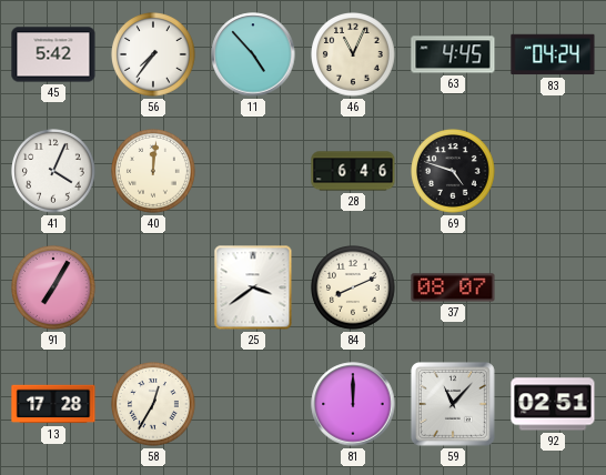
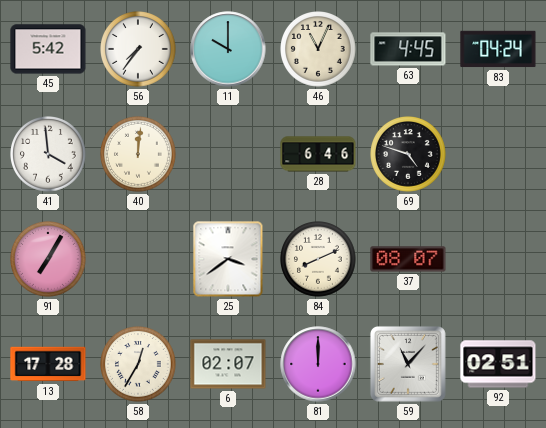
11: 4:53 -> 10:00 (228, 49)
41: 4:04 -> 3:59 (49, 155)
6: none -> 02:07 (228, 364)
